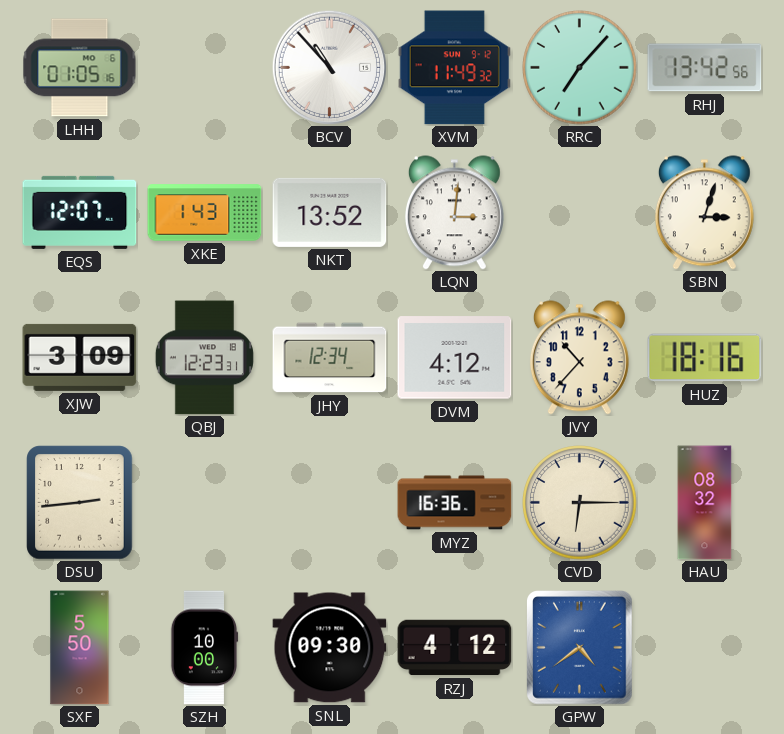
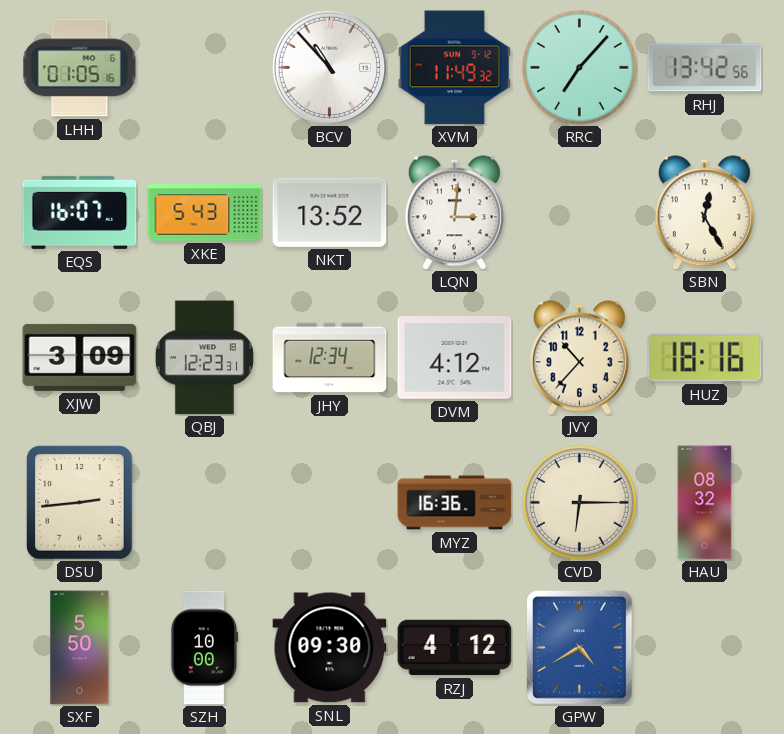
EQS: 12:07 -> 16:07 (80, 212)
XKE: 1:43 -> 5:43 (205, 213)
SBN: 3:03 -> 12:25 (704, 213)
GPW: 4:39 -> 4:40 (580, 648)
